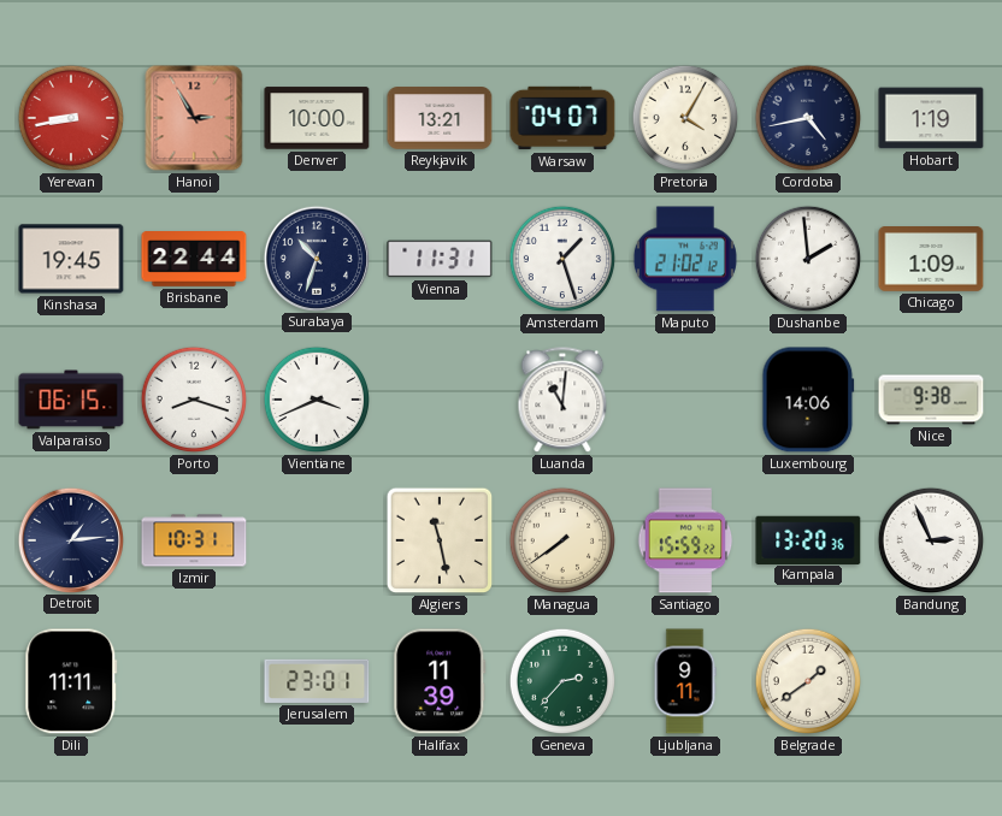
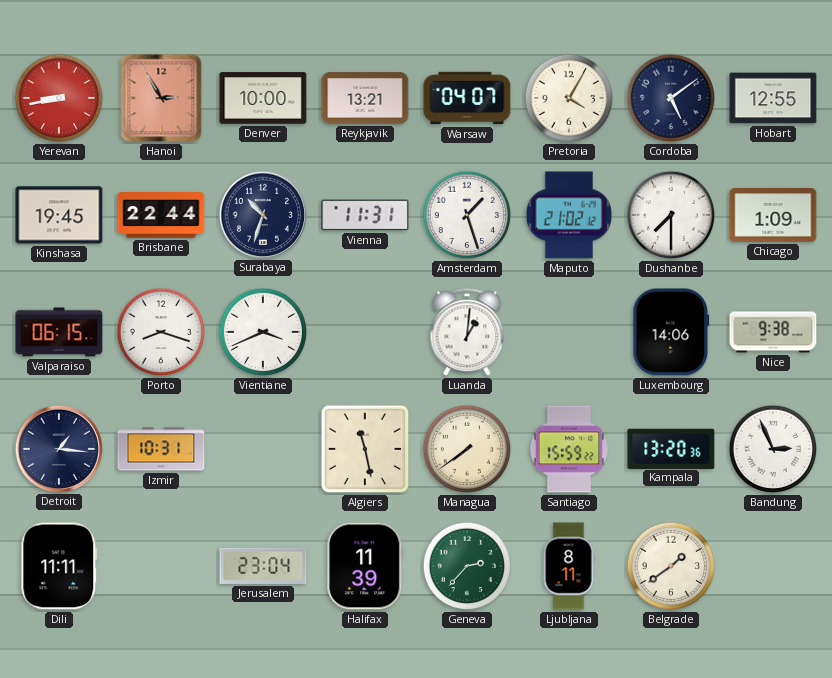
Cordoba: 4:43 -> 5:09 (671, 98)
Hobart: 1:19 -> 12:55 (773, 98)
Dushanbe: 1:59 -> 7:30 (671, 215)
Luanda: 11:01 -> 1:01 (467, 333)
Detroit: 1:14 -> 1:16 (58, 448)
Jerusalem: 23:01 -> 23:04 (263, 566)
Ljubljana: 9:11 -> 8:11 (569, 566)
